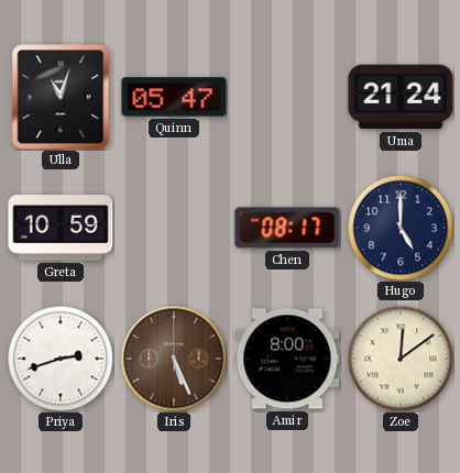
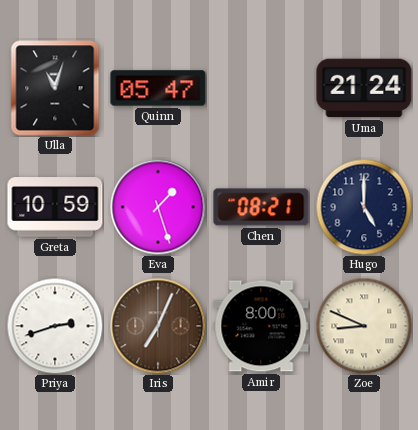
Eva: none -> 1:27 (158, 207)
Chen: 08:17 -> 08:21 (261, 207)
Iris: 5:26 -> 7:04 (158, 326)
Zoe: 12:09 -> 8:49 (364, 326)
